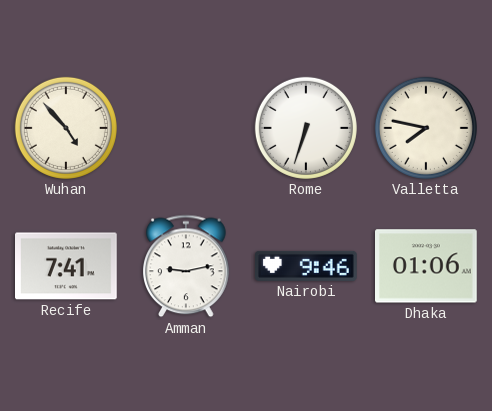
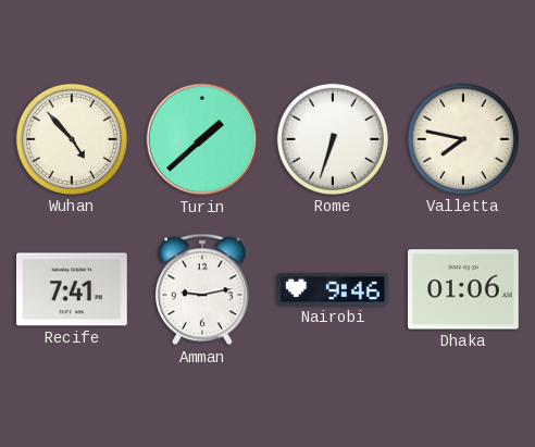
Turin: none -> 1:38 (202, 139)
